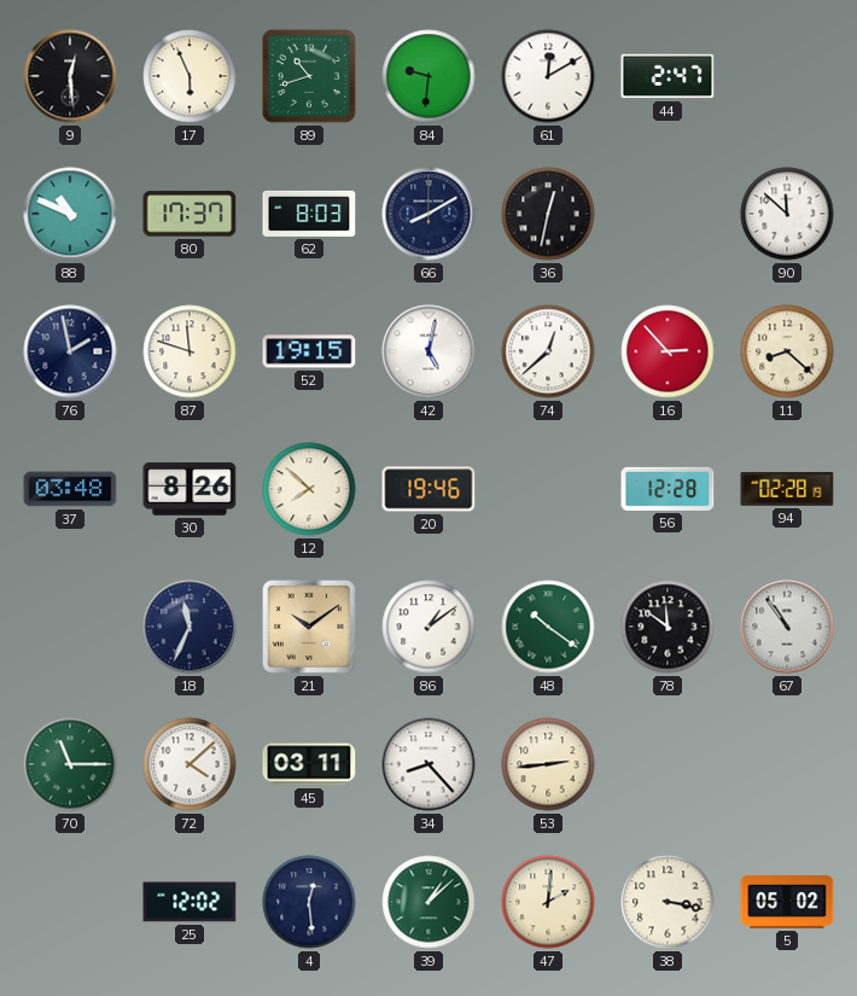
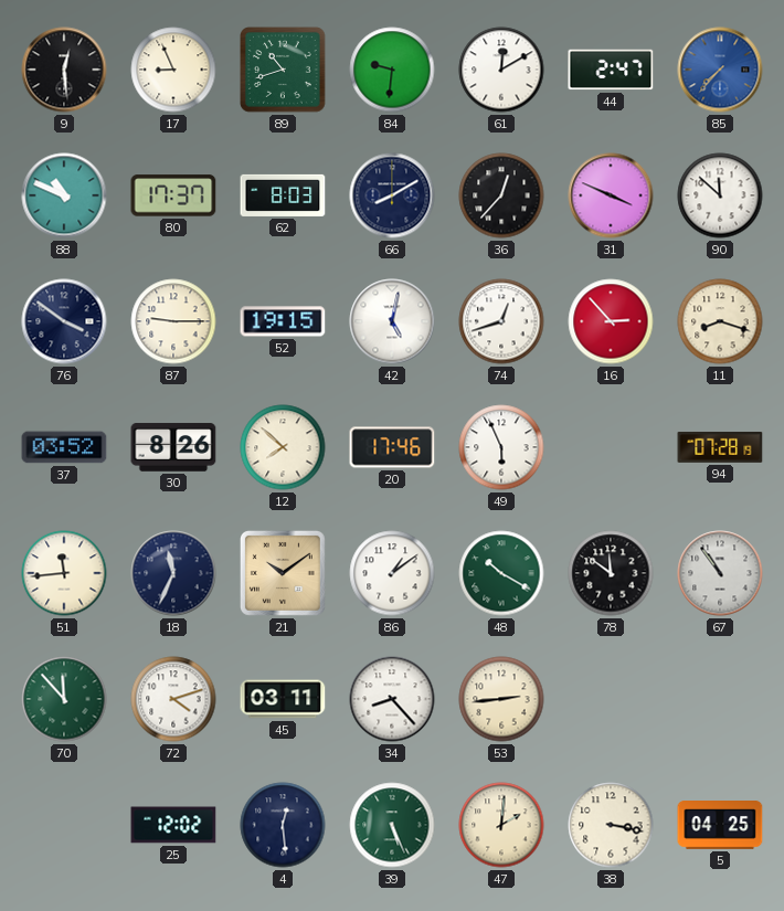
17: 5:56 -> 8:56 (173, 70)
85: none -> 7:37 (720, 70)
36: 12:32 -> 12:37 (501, 195)
31: none -> 3:49 (611, 195)
76: 1:58 -> 3:51 (64, 321)
87: 11:48 -> 9:15 (173, 321)
74: 12:38 -> 12:42 (501, 321)
11: 8:22 -> 8:18 (720, 321)
37: 03:48 -> 03:52 (64, 447)
20: 19:46 -> 17:46 (392, 447)
49: none -> 5:56 (501, 447)
56: 12:28 -> none (667, 489)
94: 02:28 -> 07:28 (720, 447)
51: none -> 11:44 (64, 573)
48: 10:21 -> 10:20 (501, 573)
70: 11:15 -> 11:53 (64, 699)
72: 4:08 -> 4:12 (173, 699)
39: 1:08 -> 5:26 (392, 825)
5: 05:02 -> 04:25 (720, 826)
